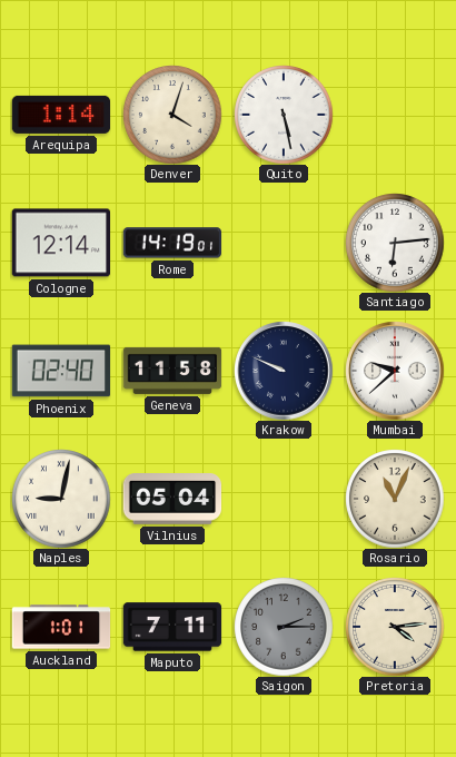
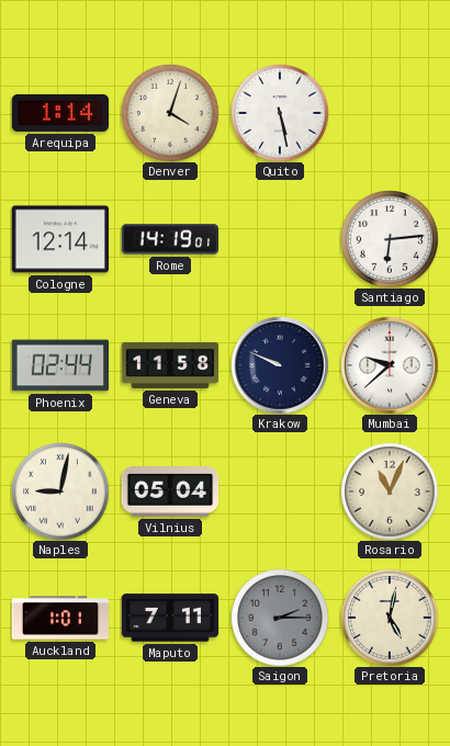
Phoenix: 02:40 -> 02:44 (60, 365)
Pretoria: 4:14 -> 5:02 (390, 618)
